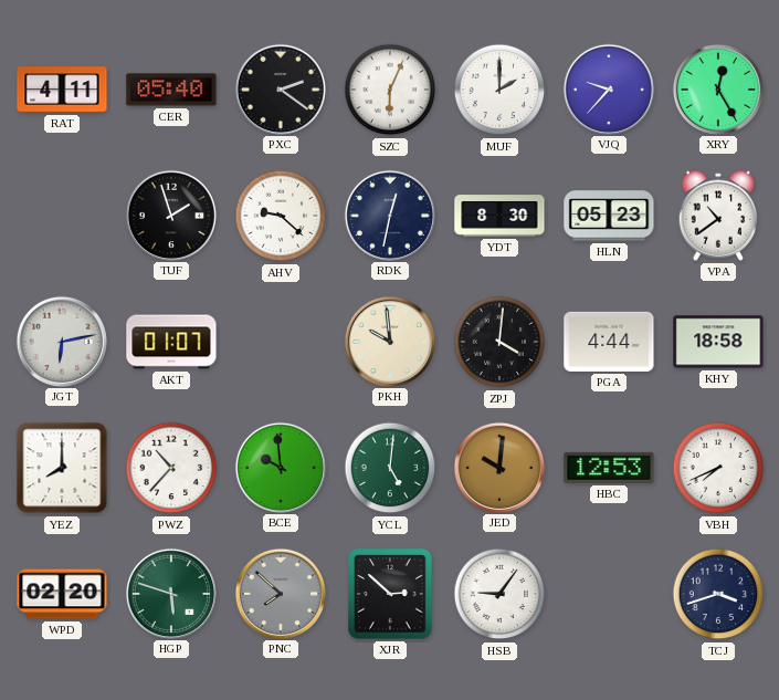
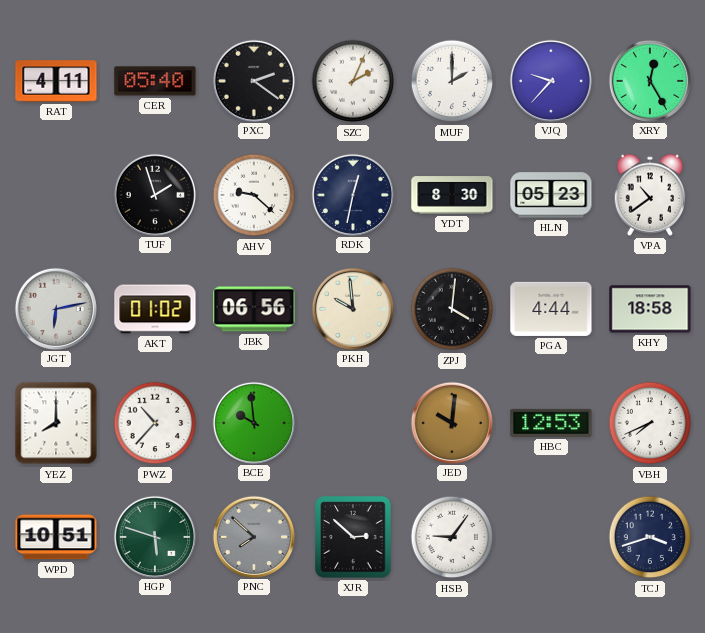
SZC: 6:04 -> 2:04 (353, 81)
AKT: 01:07 -> 01:02 (155, 309)
JBK: none -> 06:56 (254, 309)
YCL: 5:01 -> none (390, 468)
WPD: 02:20 -> 10:51 (56, 537)
